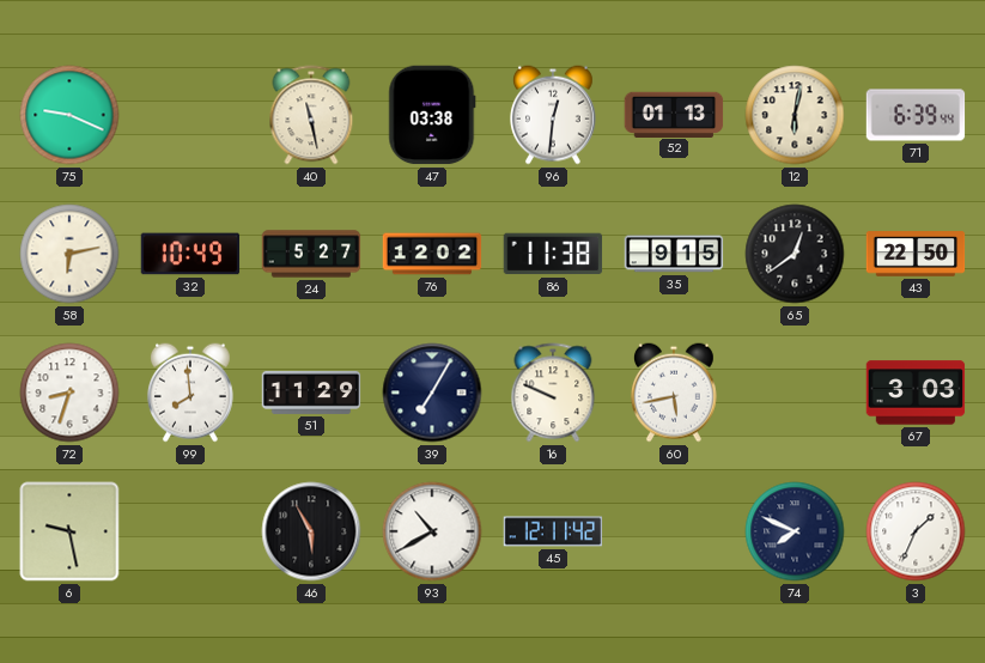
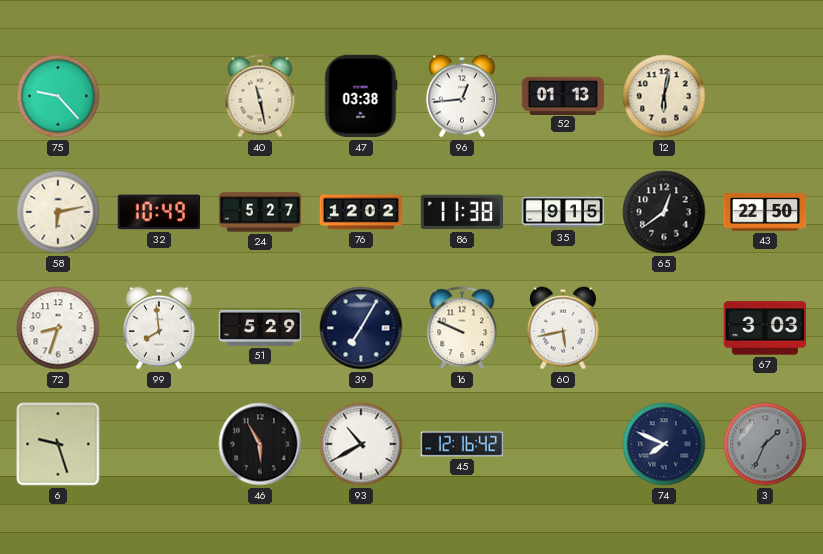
75: 9:19 -> 9:23 (58, 96)
96: 12:31 -> 12:44 (462, 96)
71: 6:39 -> none (916, 115)
51: 11:29 -> 5:29 (260, 328)
6: 9:28 -> 9:27 (58, 444)
45: 12:11 -> 12:16 (462, 444)
3 dial: white -> grey (765, 444)
